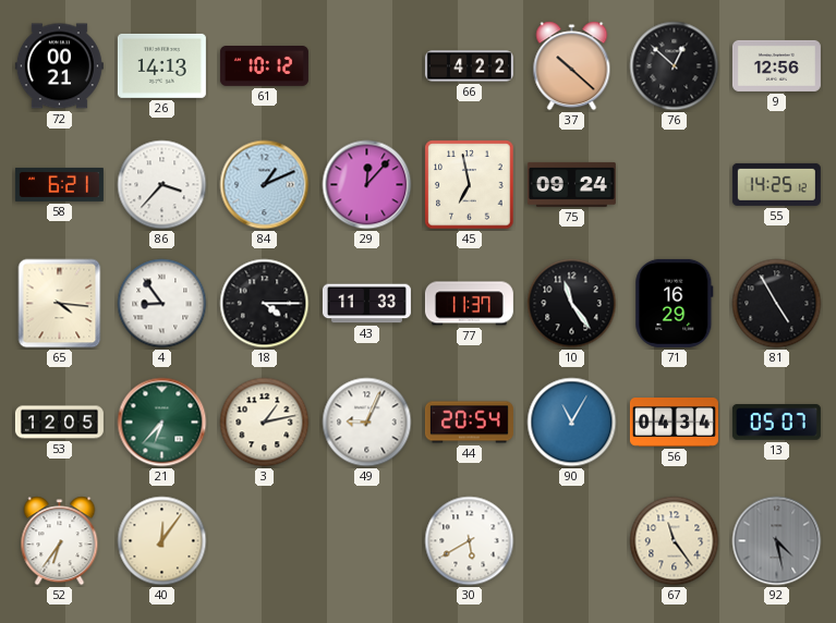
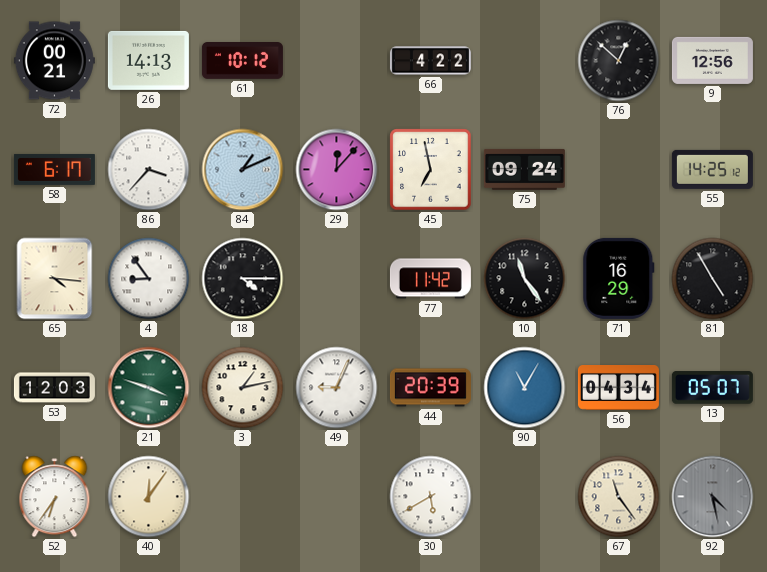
37: 10:22 -> none (572, 66)
58: 6:21 -> 6:17 (54, 169)
43: 11:33 -> none (366, 304)
77: 11:37 -> 11:42 (430, 279)
53: 12:05 -> 12:03 (54, 388)
21: 6:37 -> 3:48 (149, 388)
44: 20:54 -> 20:39 (430, 388)
